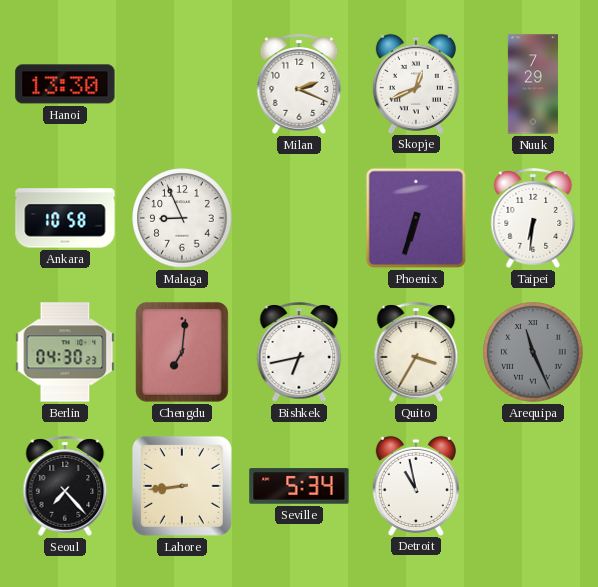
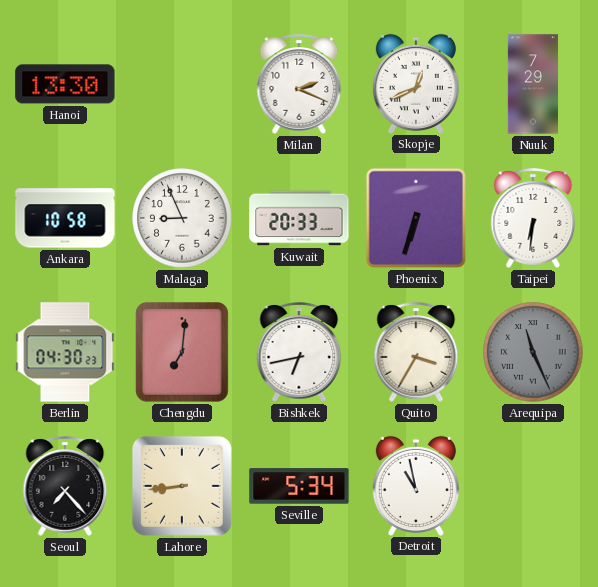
Kuwait: none -> 20:33 (299, 218)
